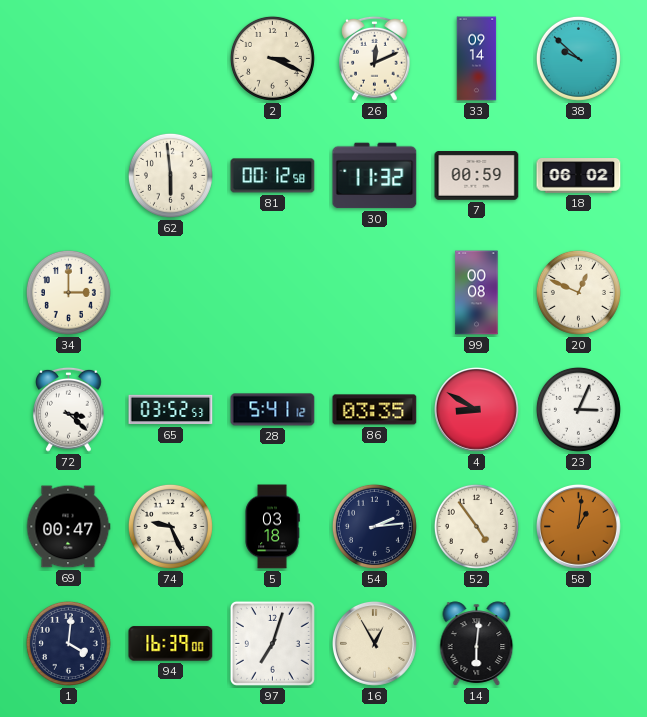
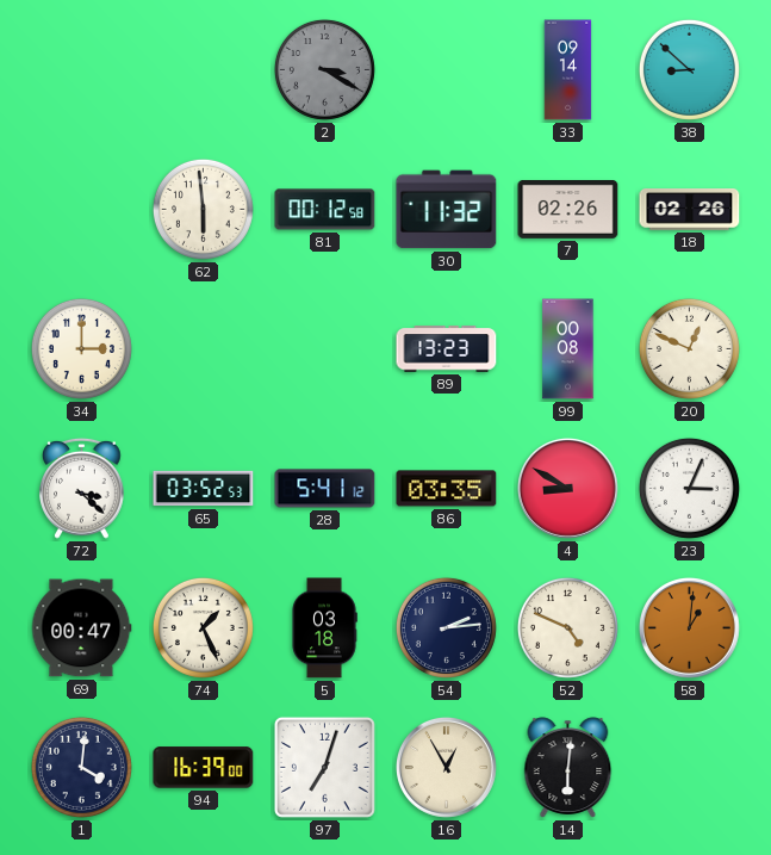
2: 3:19 -> 3:20 (324, 69)
2 dial: cream -> grey (324, 69)
26: 12:11 -> none (375, 58)
38: 9:52 -> 8:52 (689, 69)
7: 00:59 -> 02:26 (568, 210)
18: 06:02 -> 02:26 (690, 210)
89: none -> 13:23 (447, 349)
74: 9:26 -> 1:26 (203, 627)
52: 4:54 -> 4:49 (567, 627)
